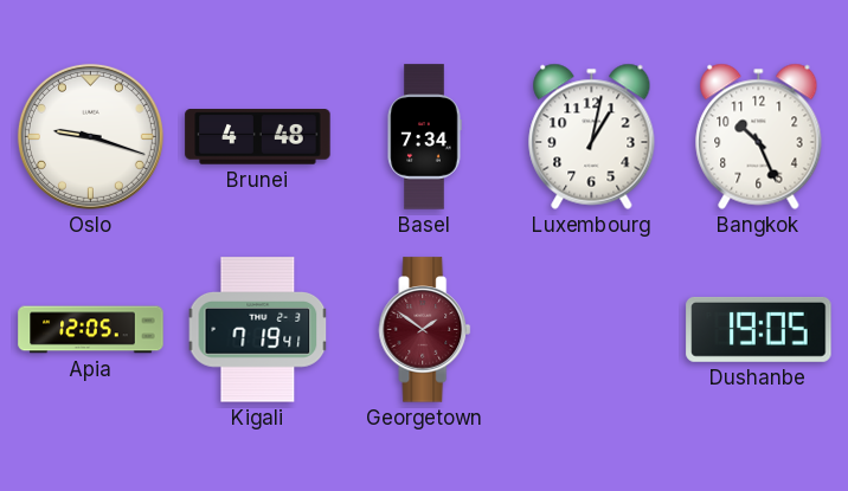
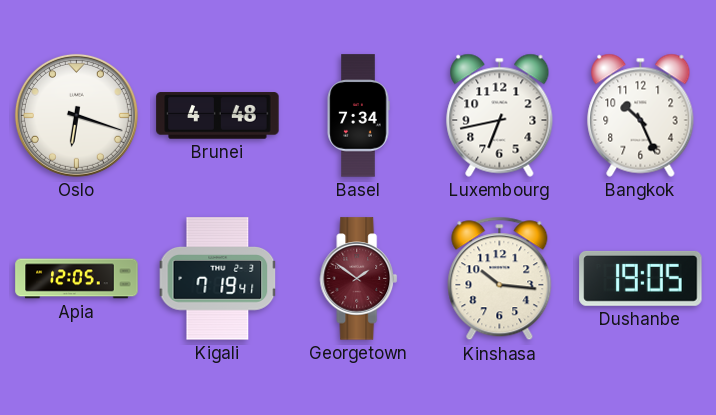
Oslo: 9:18 -> 6:18 (76, 115)
Luxembourg: 1:02 -> 6:43 (500, 115)
Kinshasa: none -> 10:16 (500, 279)
